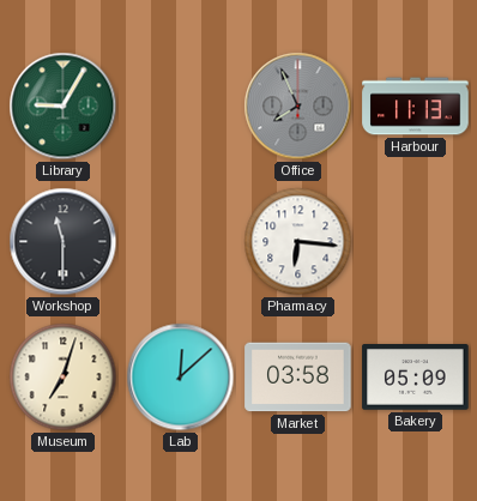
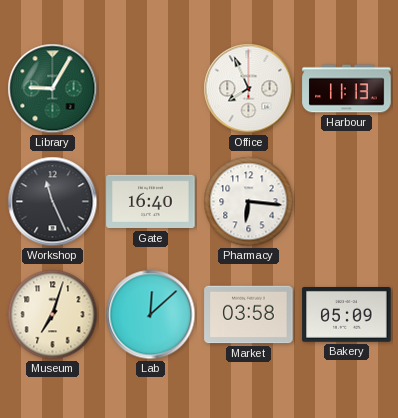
Office dial: grey -> white (249, 89)
Workshop: 11:30 -> 11:26 (53, 202)
Gate: none -> 16:40 (151, 202)
